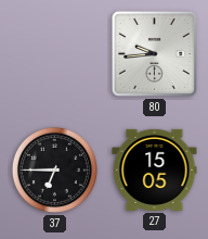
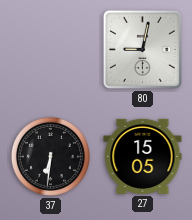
80: 9:44 -> 9:02 (142, 49)
37: 6:45 -> 6:31 (50, 156)
